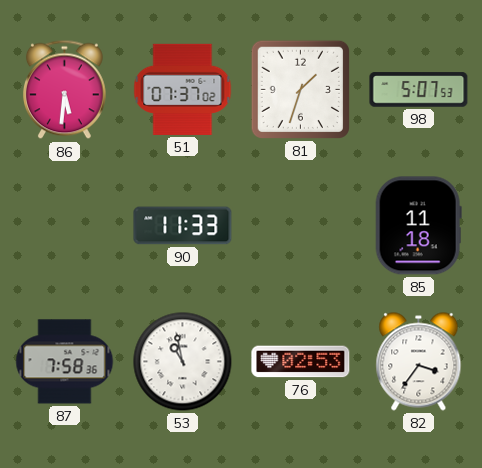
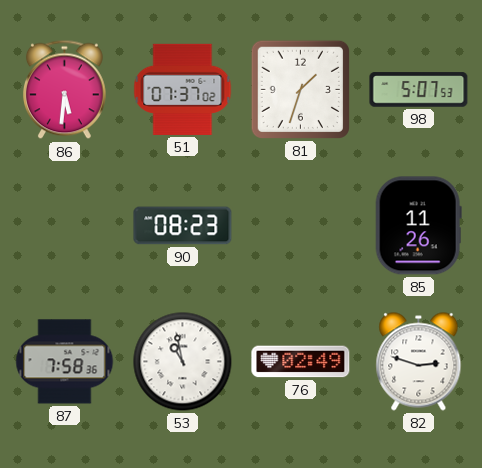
90: 11:33 -> 08:23 (183, 226)
85: 11:18 -> 11:26 (418, 226)
76: 02:53 -> 02:49 (301, 362)
82: 3:36 -> 2:48 (419, 362)
